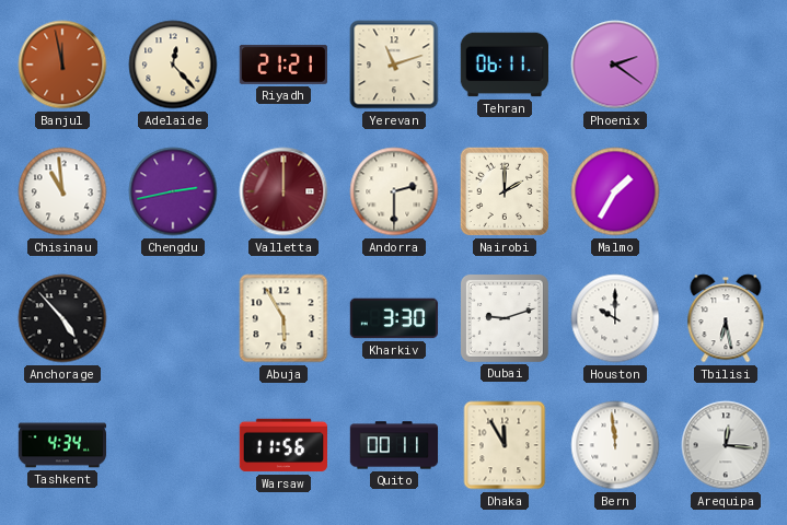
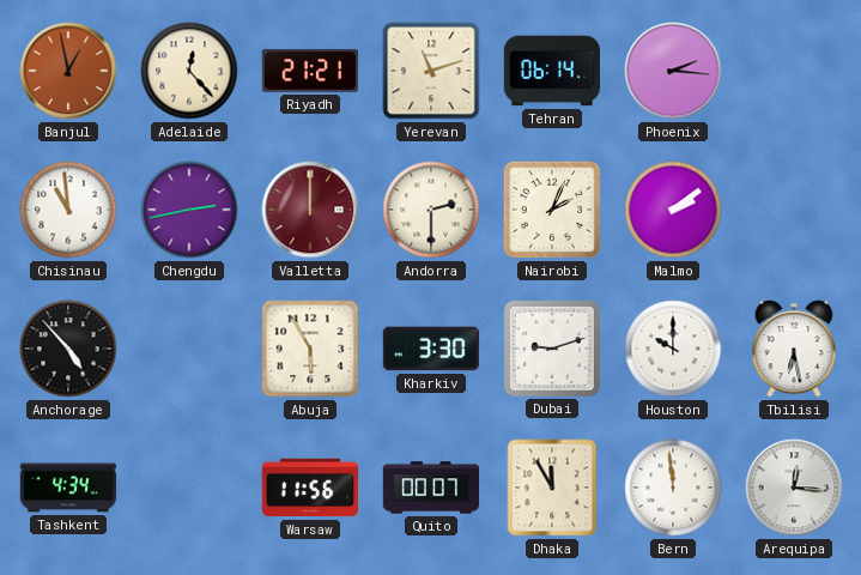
Banjul: 11:58 -> 12:58 (68, 71)
Tehran: 06:11 -> 06:14 (551, 71)
Phoenix: 2:21 -> 2:16 (673, 71)
Nairobi: 2:00 -> 2:04 (552, 210)
Malmo: 1:35 -> 2:09 (673, 210)
Quito: 00:11 -> 00:07 (431, 488)
